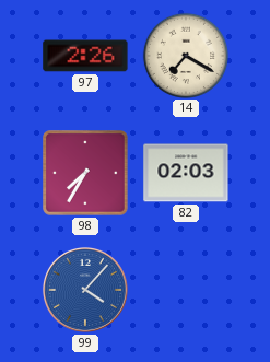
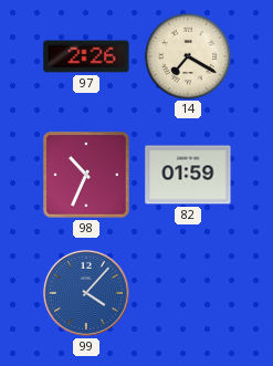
98: 7:35 -> 10:34 (86, 175)
82: 02:03 -> 01:59 (188, 175)
